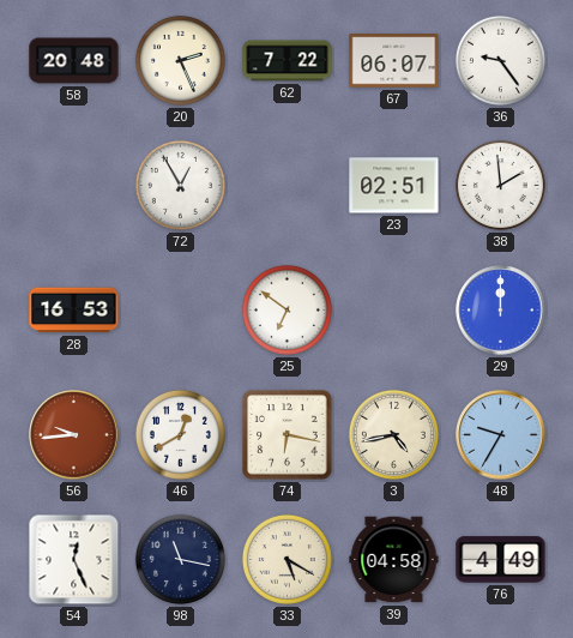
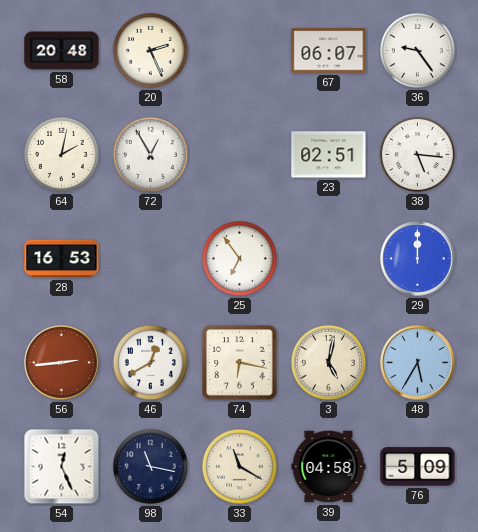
62: 7:22 -> none (288, 61)
64: none -> 2:02 (61, 154)
38: 1:59 -> 5:16 (417, 154)
25: 6:51 -> 6:54 (239, 258)
56: 9:44 -> 2:44 (62, 363)
3: 4:43 -> 5:02 (328, 362)
48: 9:35 -> 5:35 (418, 363)
33: 5:20 -> 11:20 (239, 466)
76: 4:49 -> 5:09 (418, 467)
